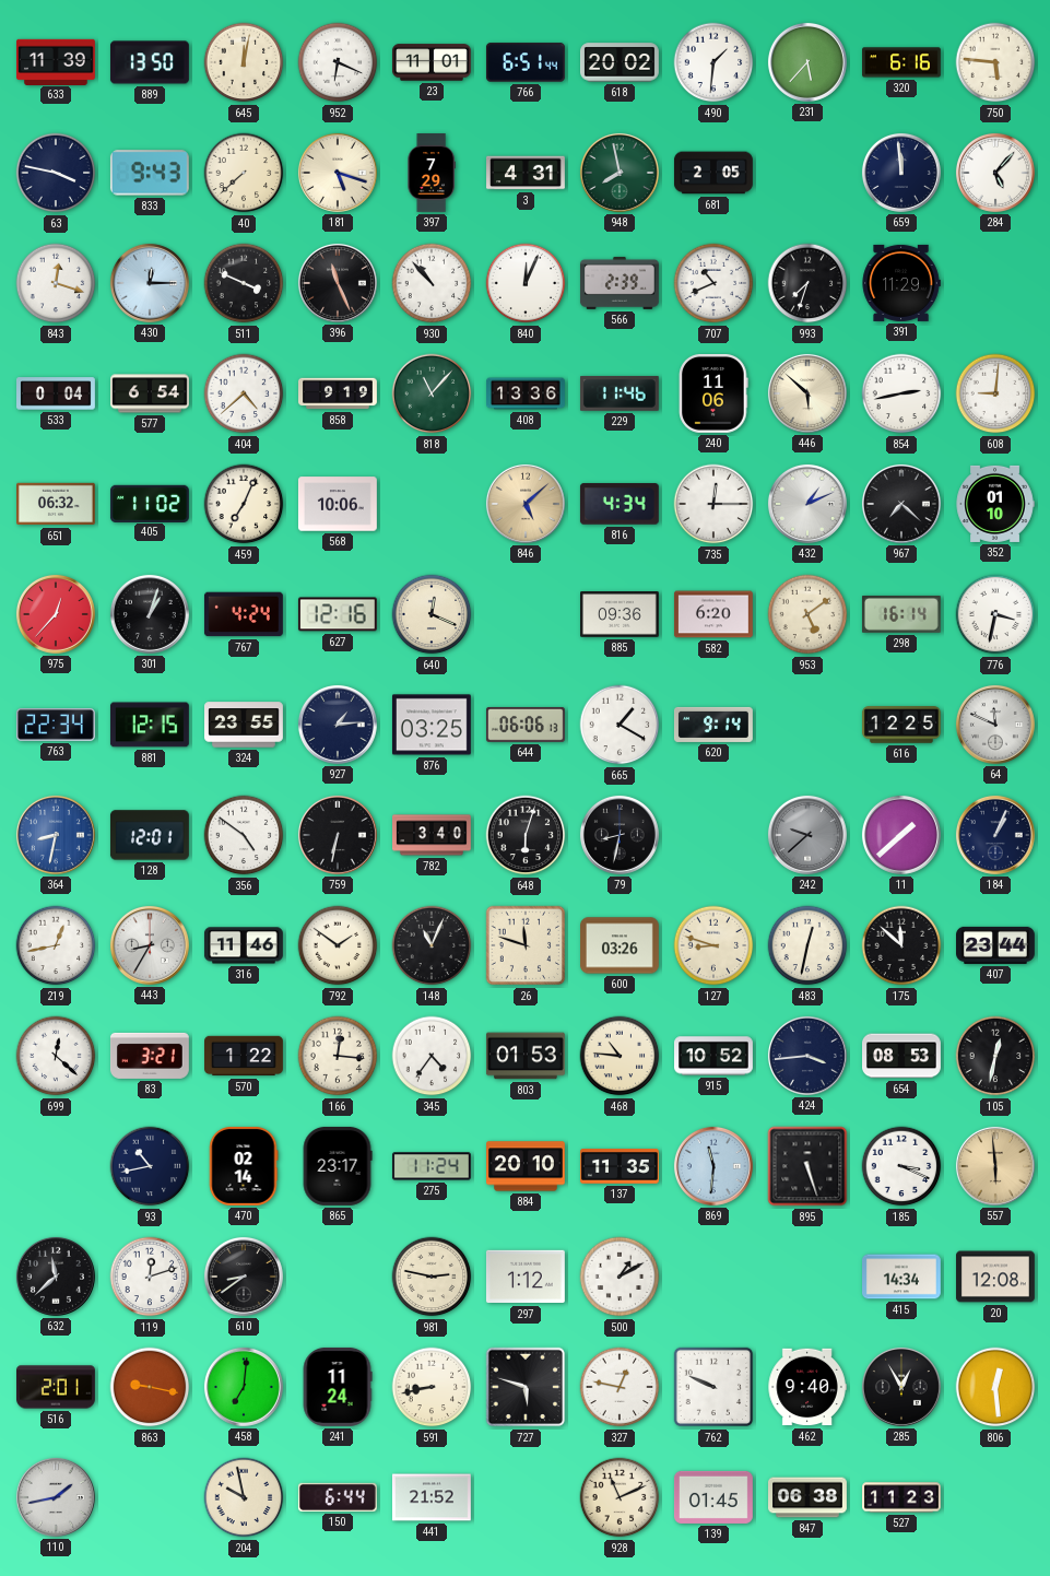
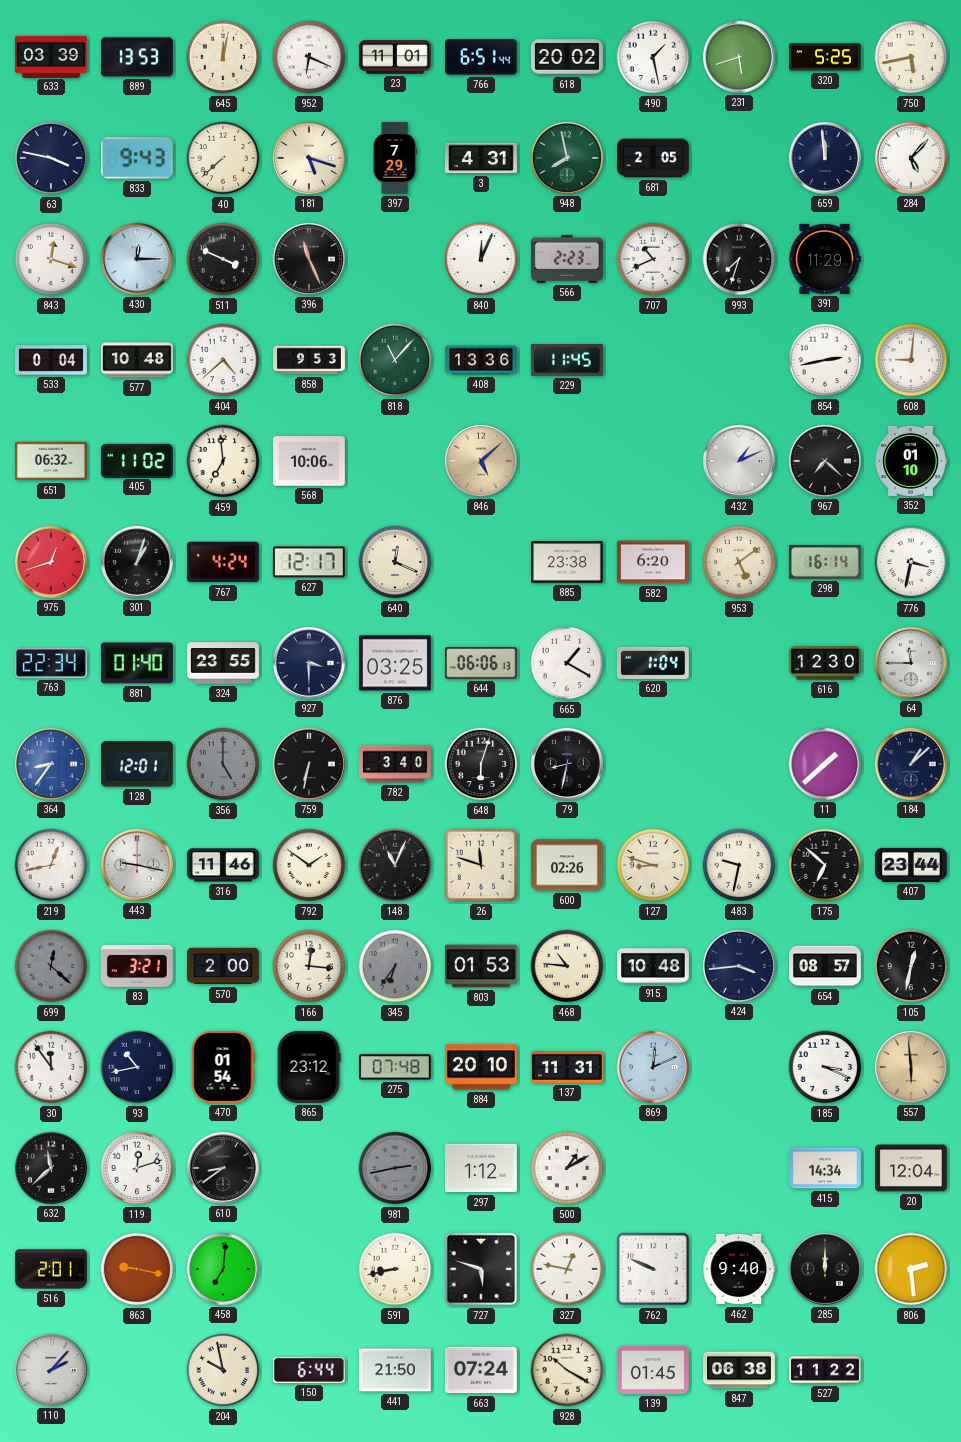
633: 11:39 -> 03:39 (52, 56)
889: 13:50 -> 13:53 (137, 57)
490: 1:31 -> 1:28 (653, 57)
231: 5:37 -> 5:42 (739, 57)
320: 6:16 -> 5:25 (826, 57)
750: 5:46 -> 5:43 (911, 57)
930: 10:53 -> none (432, 283)
566: 2:39 -> 2:23 (567, 259)
577: 6:54 -> 10:48 (138, 360)
858: 9:19 -> 9:53 (310, 360)
229: 11:46 -> 11:45 (567, 360)
240: 11:06 -> none (713, 393)
446: 5:52 -> none (807, 393)
459: 7:04 -> 6:59 (223, 461)
816: 4:34 -> none (620, 504)
735: 12:15 -> none (713, 504)
975: 12:37 -> 12:42 (51, 562)
627: 12:16 -> 12:17 (309, 562)
885: 09:36 -> 23:38 (568, 562)
881: 12:15 -> 01:40 (137, 663)
927: 1:14 -> 3:30 (309, 663)
620: 9:14 -> 1:04 (653, 663)
616: 12:25 -> 12:30 (825, 663)
64: 11:49 -> 11:45 (911, 663)
364: 8:32 -> 8:36 (51, 764)
356: 4:51 -> 5:00 (223, 764)
356 dial: white -> grey (223, 764)
242: 9:38 -> none (807, 835)
184: 1:04 -> 1:08 (911, 764)
443: 8:35 -> 9:17 (137, 865)
600: 03:26 -> 02:26 (568, 865)
483: 12:32 -> 9:32 (739, 865)
175: 11:52 -> 6:52 (825, 865)
699 dial: white -> grey (51, 966)
570: 1:22 -> 2:00 (224, 966)
345: 4:36 -> 6:36 (395, 966)
345 dial: white -> grey (395, 966)
915: 10:52 -> 10:48 (654, 966)
654: 08:53 -> 08:57 (826, 966)
30: none -> 11:54 (51, 1067)
470: 02:14 -> 01:54 (223, 1067)
865: 23:17 -> 23:12 (309, 1067)
275: 11:24 -> 07:48 (395, 1067)
137: 11:35 -> 11:31 (567, 1068)
869: 11:31 -> 12:11 (653, 1067)
895: 5:27 -> none (807, 1166)
981: 2:47 -> 2:43 (395, 1168)
981 dial: cream -> grey (395, 1168)
20: 12:08 -> 12:04 (912, 1168)
241: 11:24 -> none (338, 1387)
285: 12:55 -> 12:00 (825, 1269)
806: 12:29 -> 2:29 (911, 1269)
110: 1:43 -> 2:07 (51, 1370)
441: 21:52 -> 21:50 (395, 1370)
663: none -> 07:24 (481, 1370)
928: 11:11 -> 10:20 (567, 1370)
527: 11:23 -> 11:22 (826, 1370)
